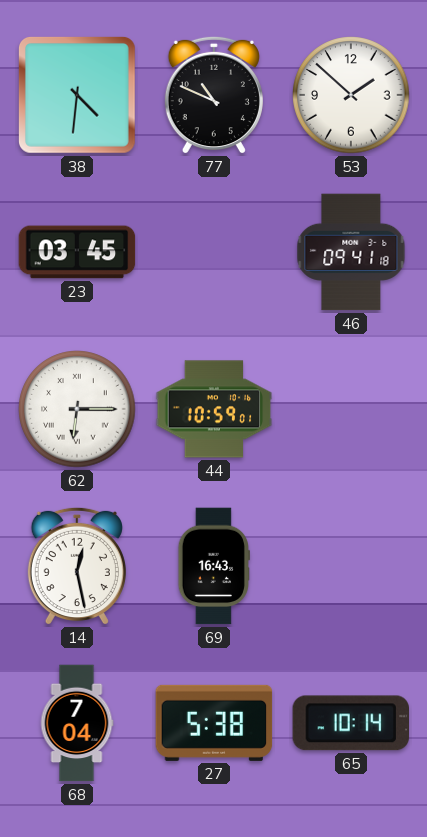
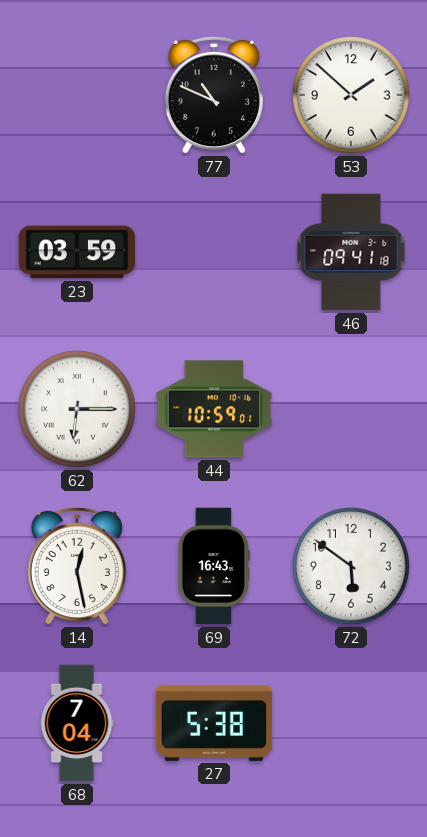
38: 4:31 -> none (77, 95)
23: 03:45 -> 03:59 (77, 252)
72: none -> 5:51 (351, 566)
65: 10:14 -> none (350, 723)
